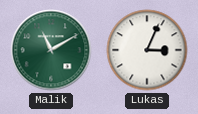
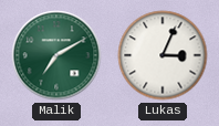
Malik: 11:10 -> 7:10 (56, 55)
